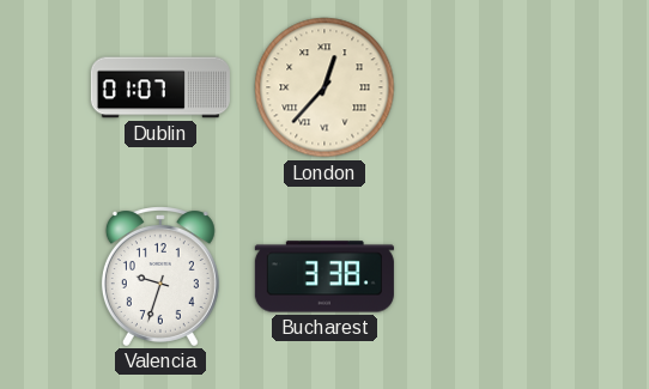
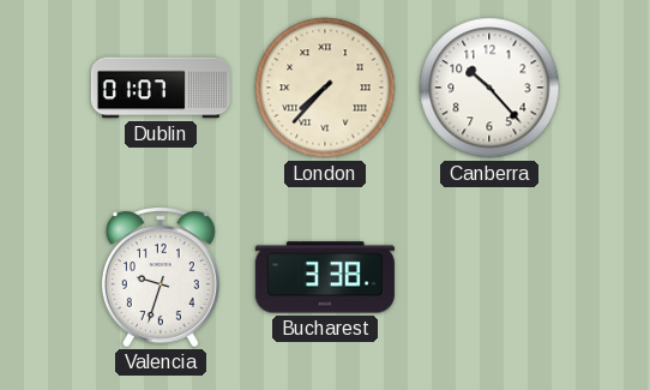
London: 12:37 -> 7:37 (325, 88)
Canberra: none -> 10:23 (489, 88)
